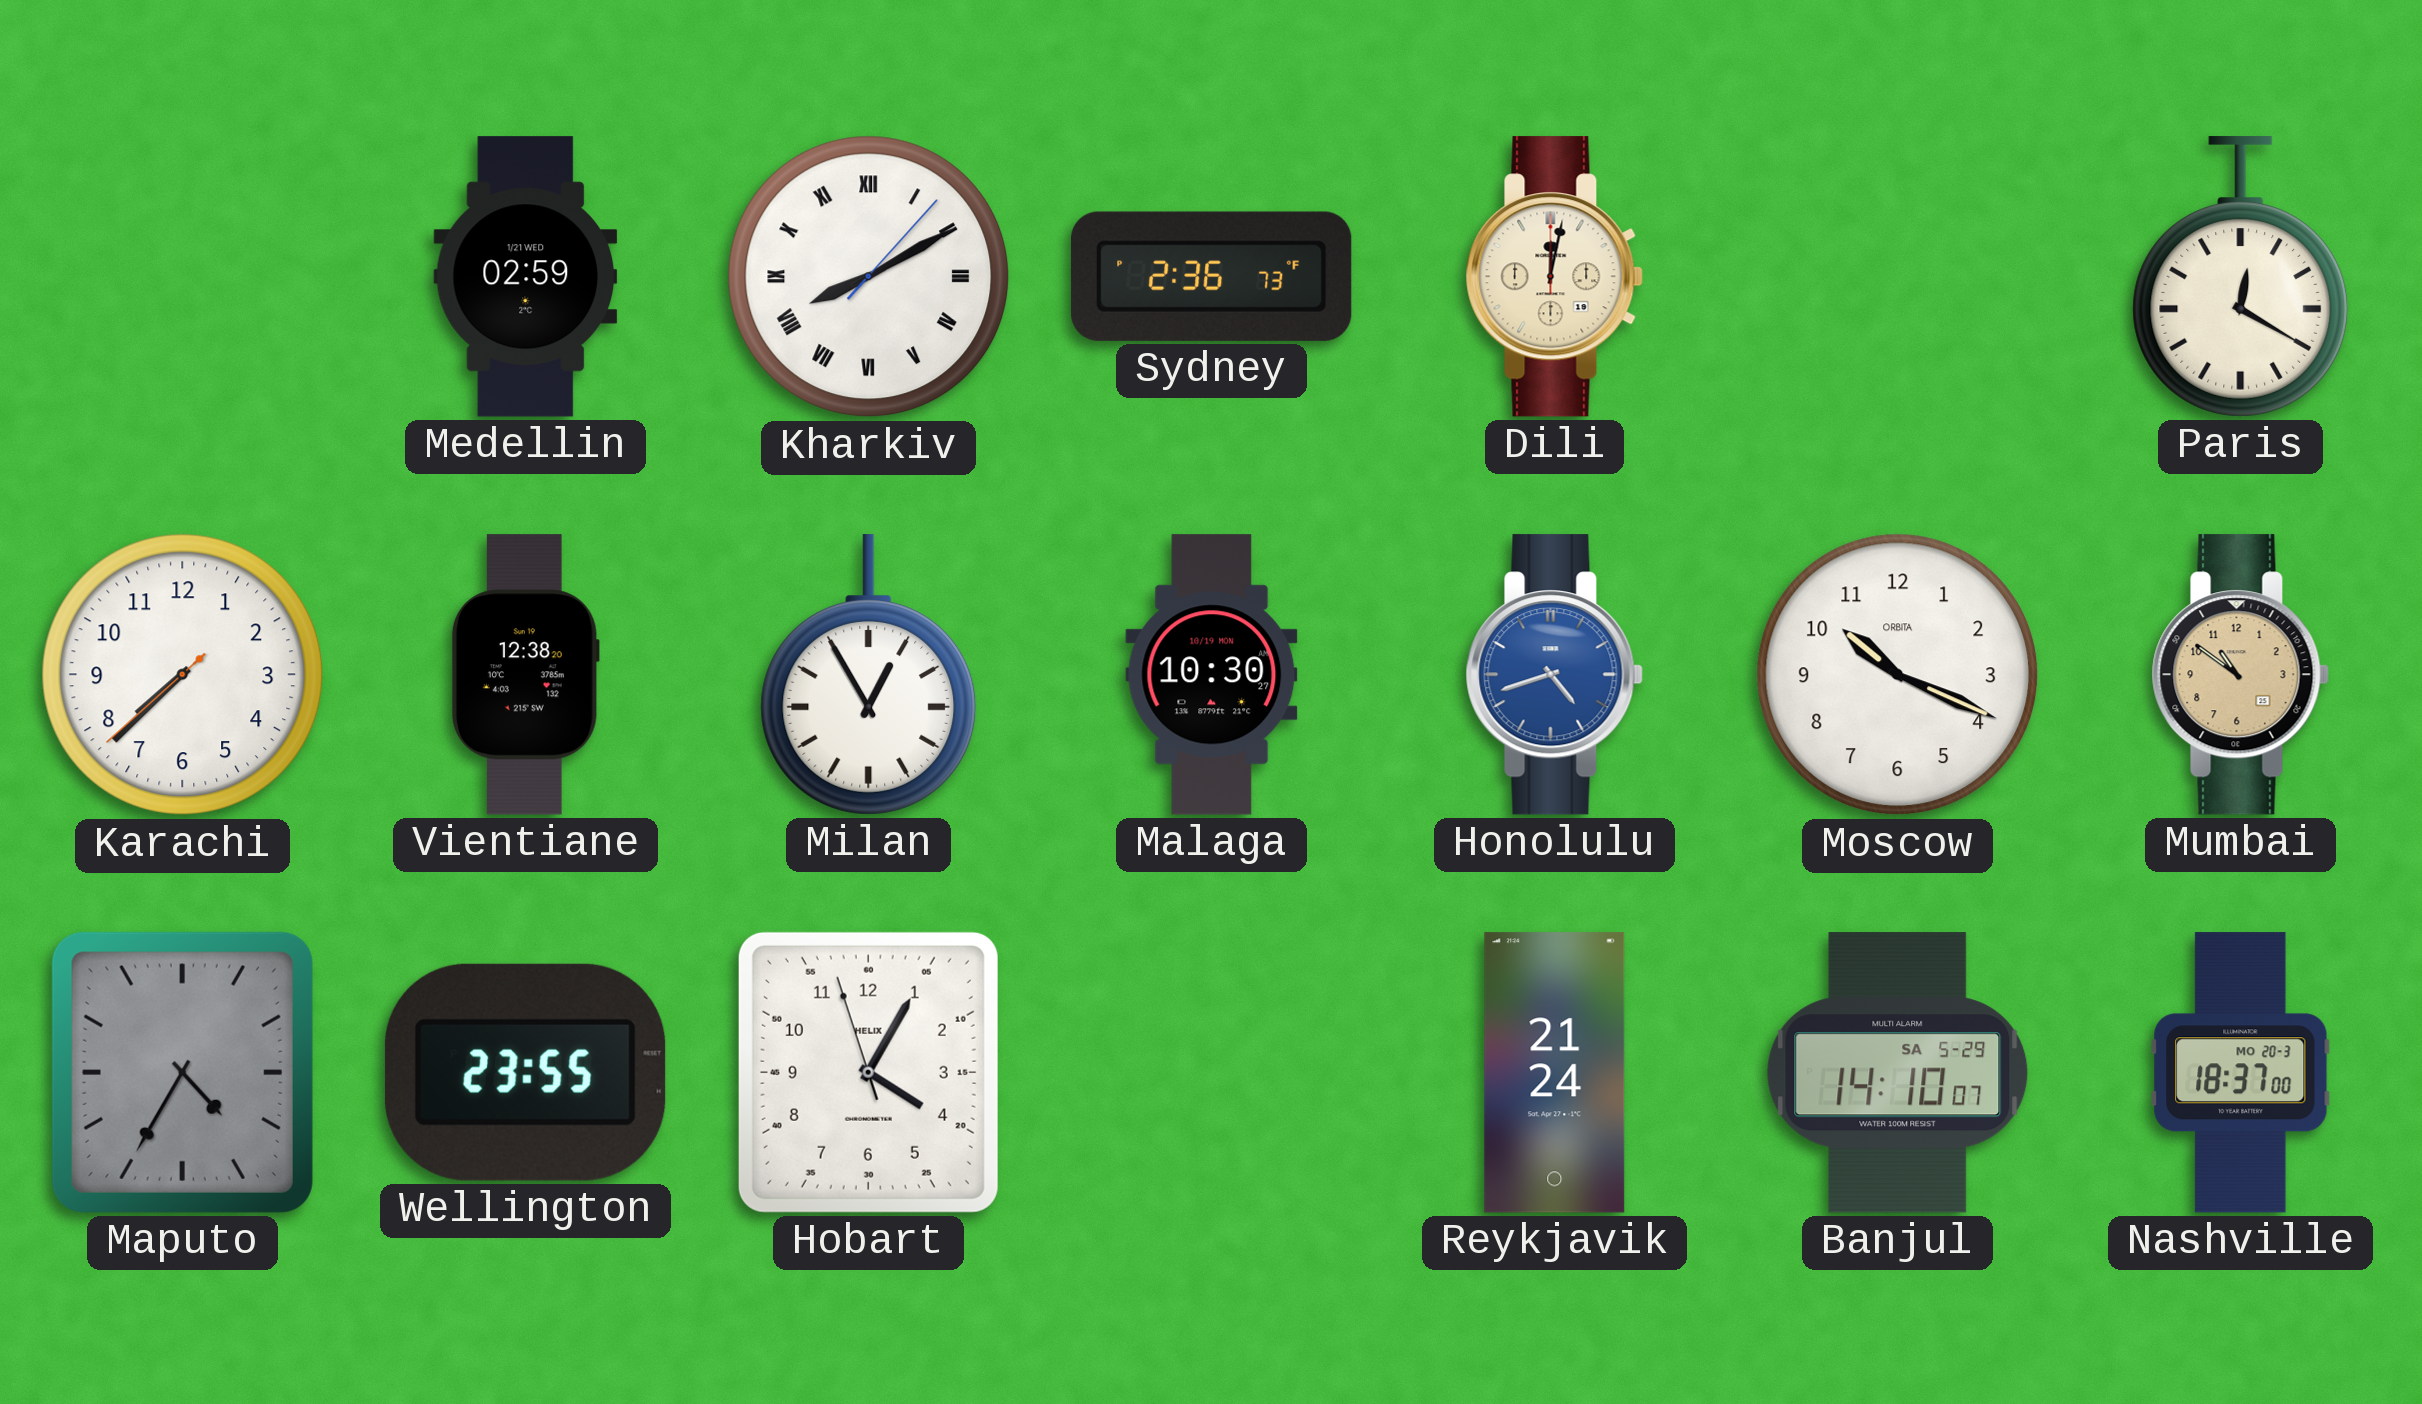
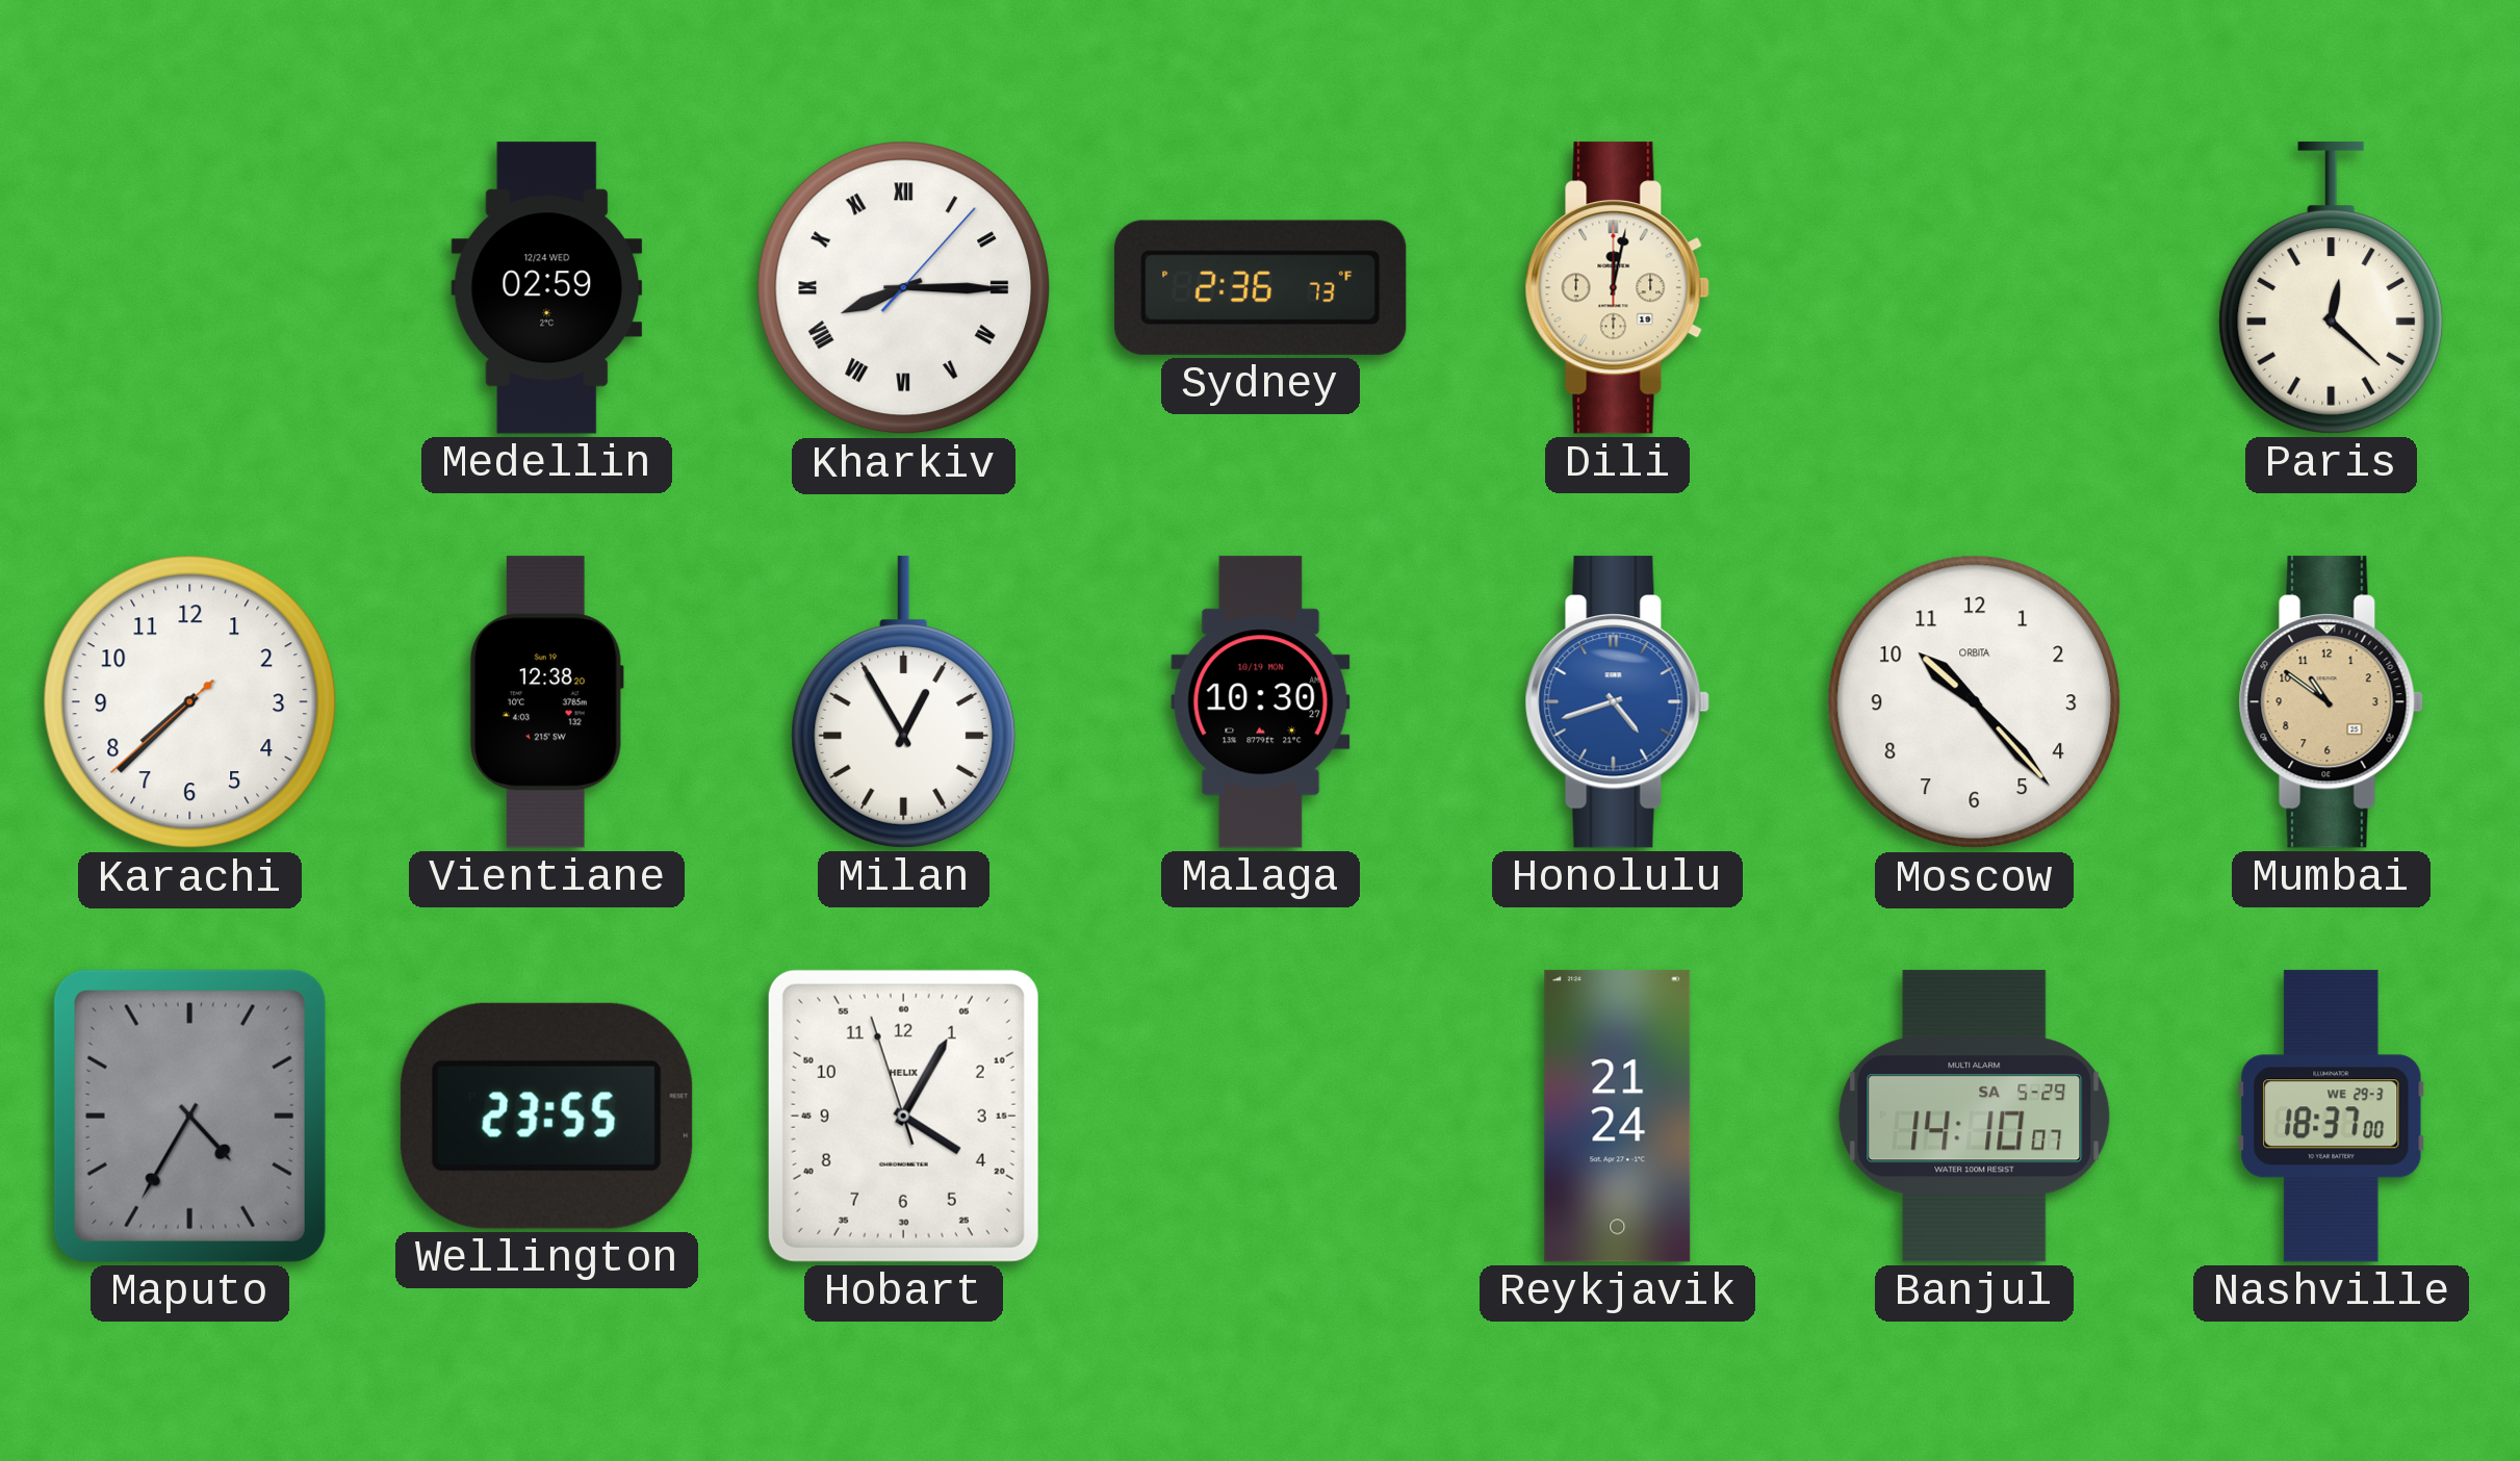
Medellin date: 1/21 WED -> 12/24 WED (547, 288)
Kharkiv: 8:10 -> 8:15 (904, 288)
Paris: 12:20 -> 12:22 (2332, 288)
Moscow: 10:19 -> 10:23 (1975, 702)
Nashville date: MO 20-3 -> WE 29-3 (2332, 1117)
